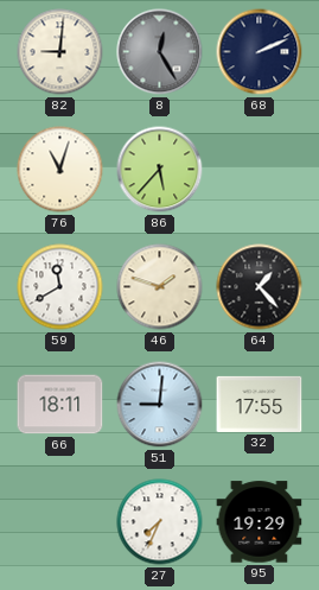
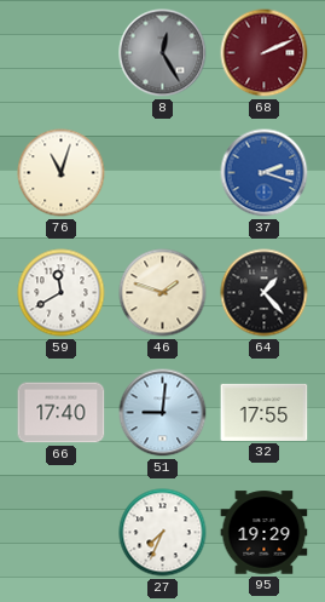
82: 9:01 -> none (60, 52)
68 dial: navy -> burgundy (265, 53)
86: 5:37 -> none (160, 170)
37: none -> 2:18 (265, 173)
66: 18:11 -> 17:40 (62, 413)
